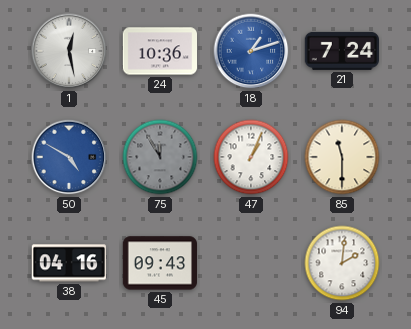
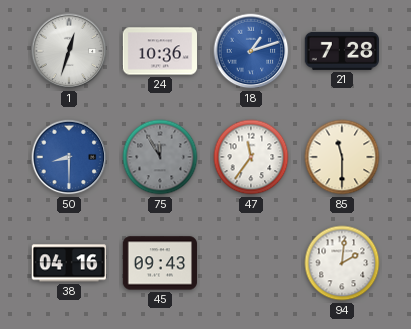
1: 12:28 -> 12:33 (69, 51)
21: 7:24 -> 7:28 (341, 51)
50: 4:50 -> 8:30 (69, 157)
47: 1:04 -> 11:36 (251, 157)
